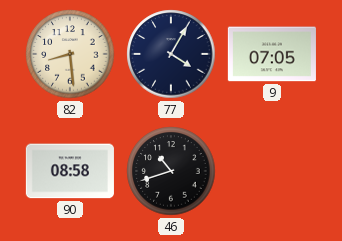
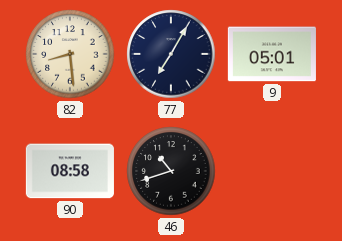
77: 4:05 -> 7:05 (171, 54)
9: 07:05 -> 05:01 (272, 54)
